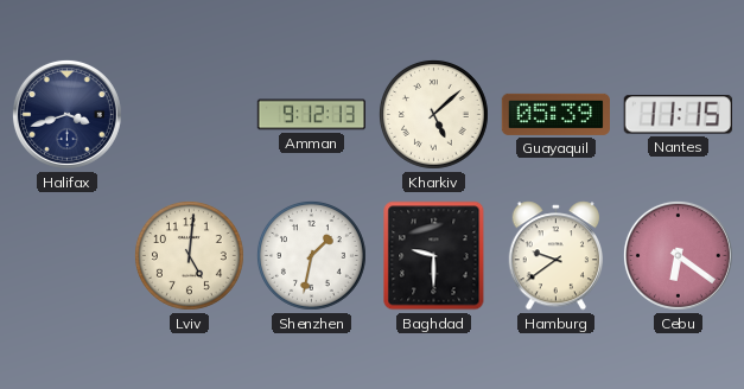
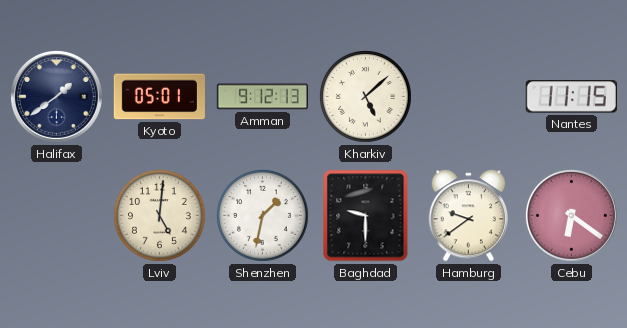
Halifax: 3:42 -> 1:39 (56, 96)
Kyoto: none -> 05:01 (159, 97)
Guayaquil: 05:39 -> none (555, 114)
